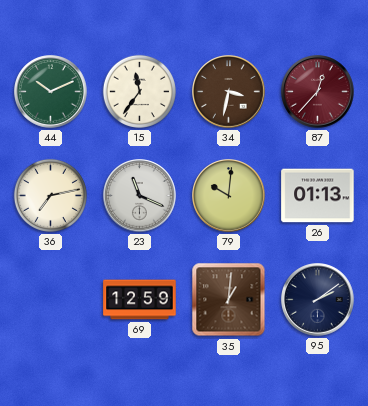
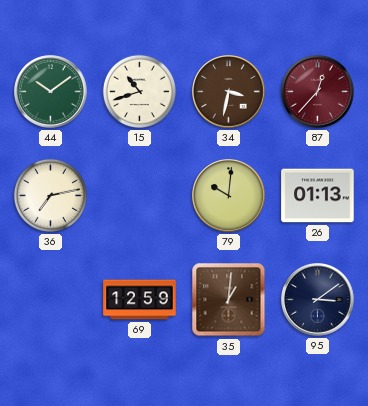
44: 10:11 -> 10:09 (51, 92)
15: 11:36 -> 10:42 (139, 91)
23: 11:19 -> none (140, 196)
95: 2:09 -> 3:09 (318, 300)
